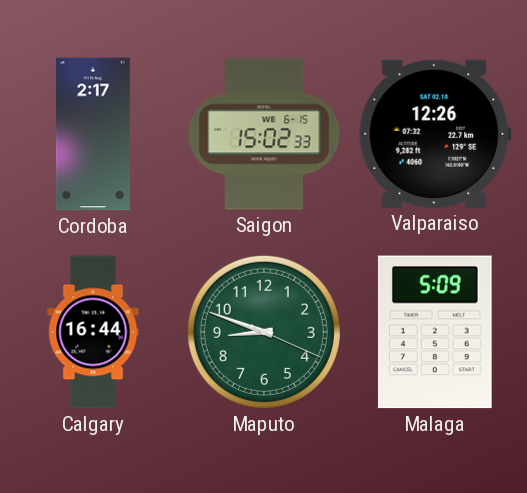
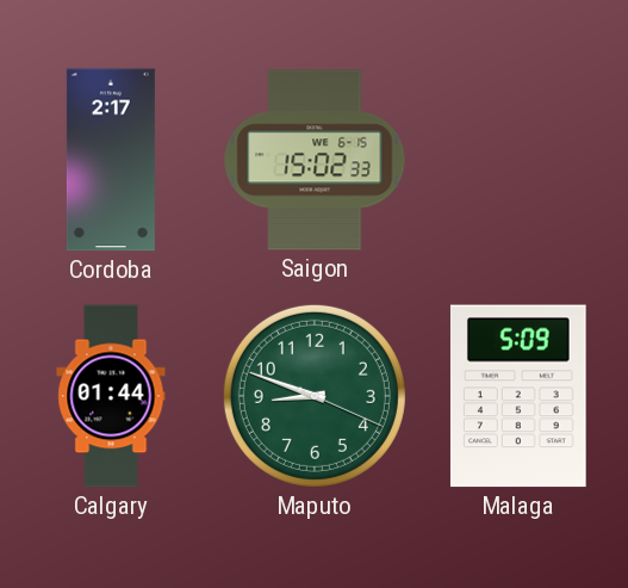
Valparaiso: 12:26 -> none (435, 134)
Calgary: 16:44 -> 01:44 (111, 396)
